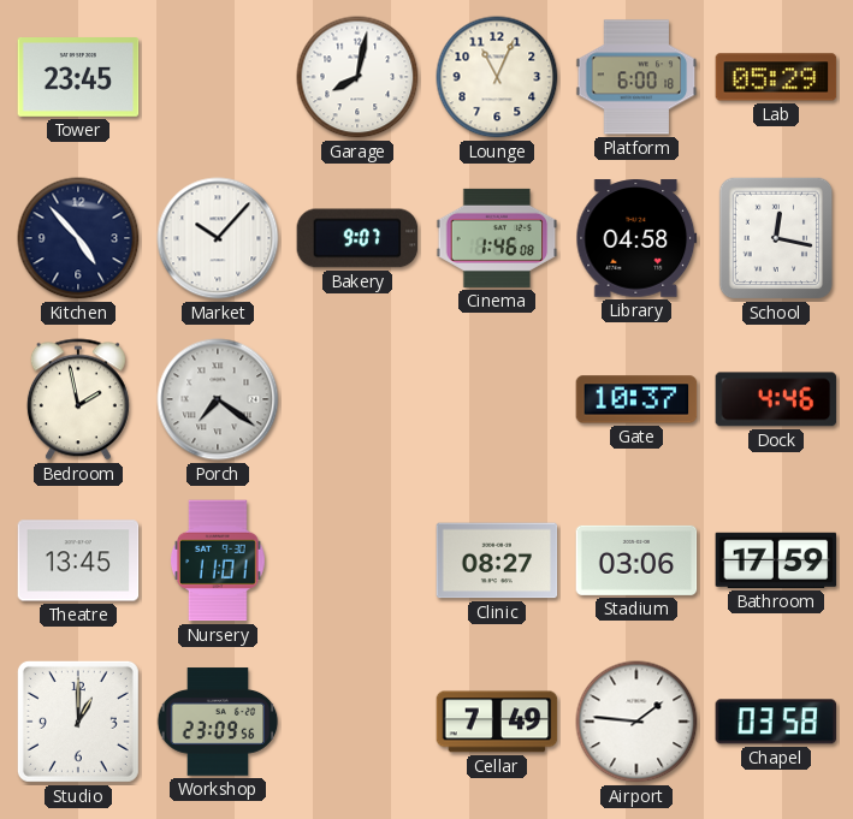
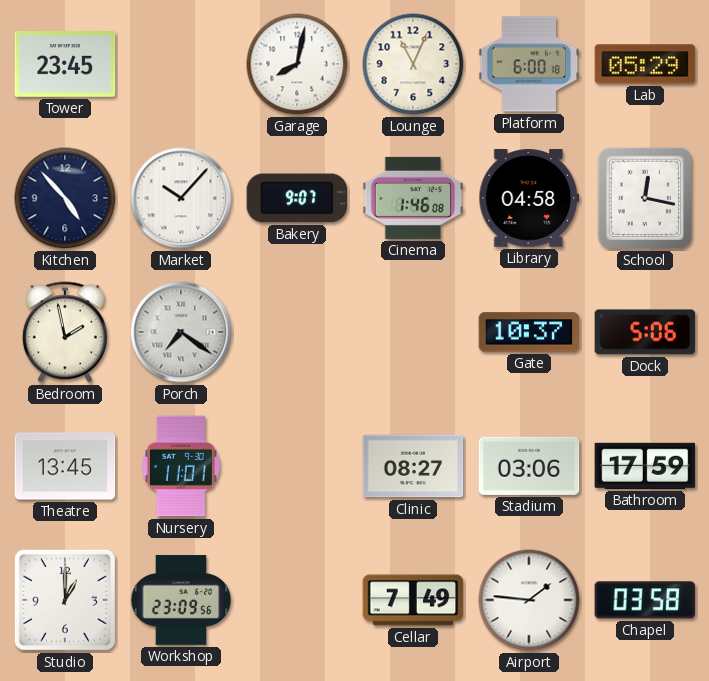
Dock: 4:46 -> 5:06 (645, 332)
